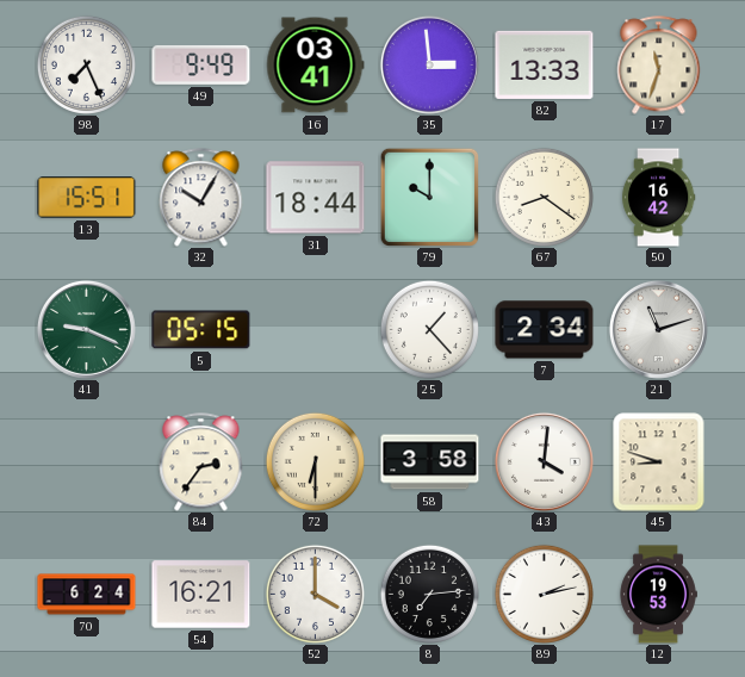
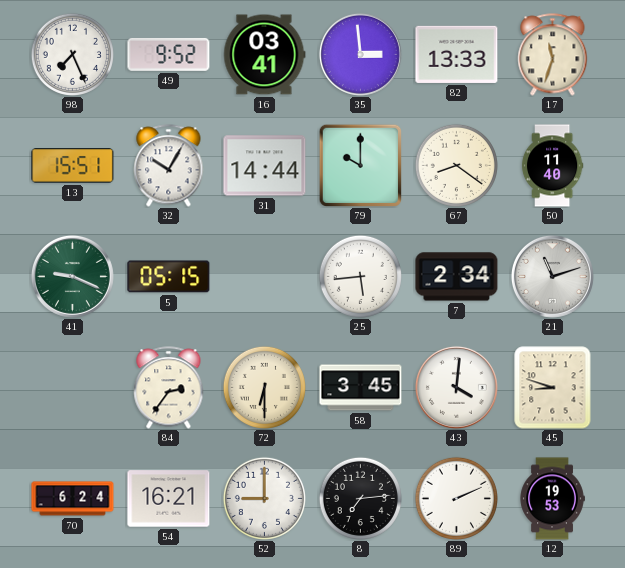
49: 9:49 -> 9:52 (169, 54)
31: 18:44 -> 14:44 (265, 166)
50: 16:42 -> 11:40 (552, 166)
25: 1:23 -> 5:44 (360, 276)
58: 3:58 -> 3:45 (361, 388)
52: 4:00 -> 9:00 (264, 498)
89: 2:13 -> 2:11 (456, 498)
